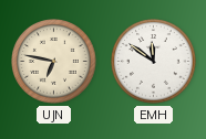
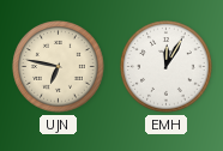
EMH: 11:51 -> 12:05 (167, 67)
